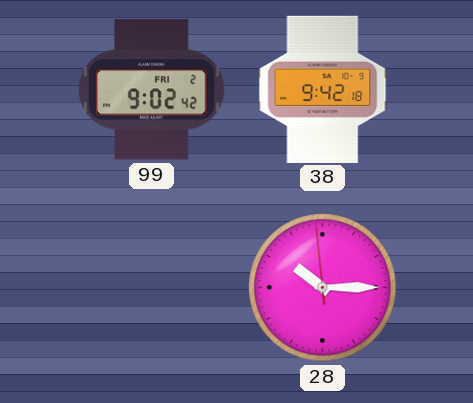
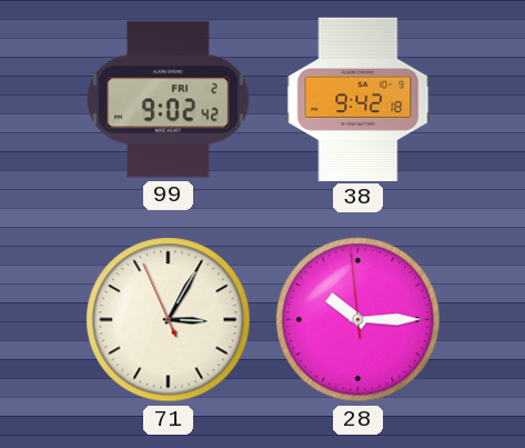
71: none -> 3:04 (169, 320)
